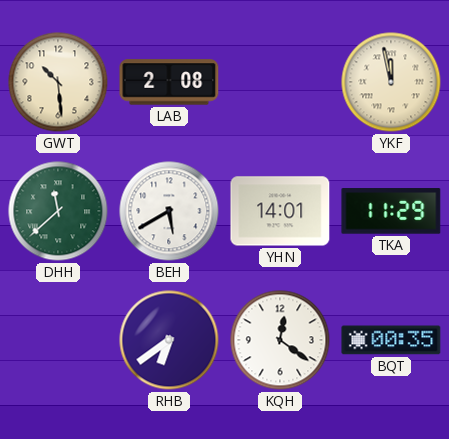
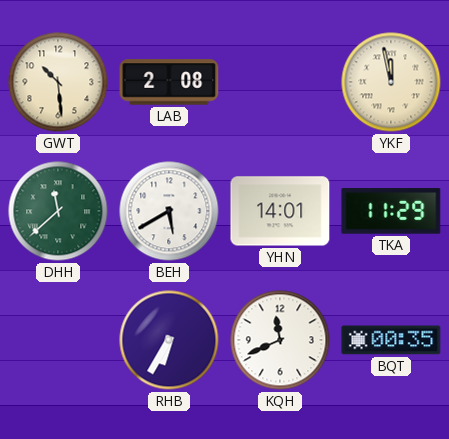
RHB: 6:39 -> 6:35 (169, 340)
KQH: 12:21 -> 11:41 (280, 340)
